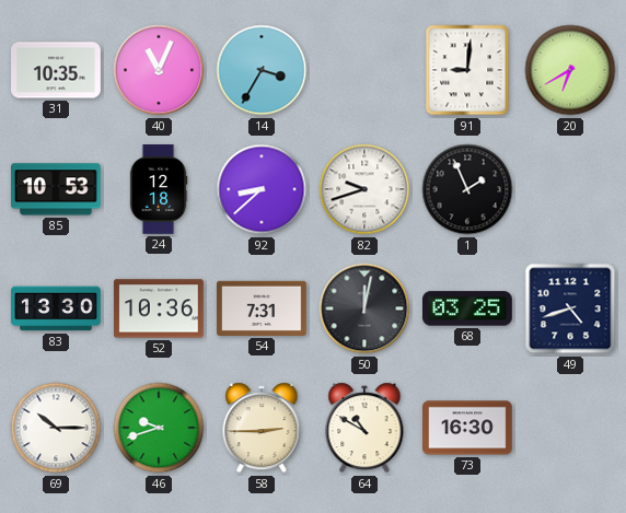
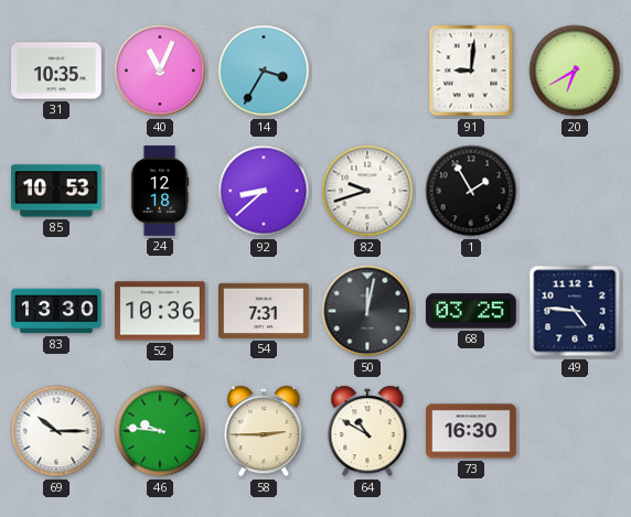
1: 1:56 -> 1:55 (471, 191)
49: 4:42 -> 4:46 (575, 311)
46: 9:42 -> 9:46 (160, 431)
